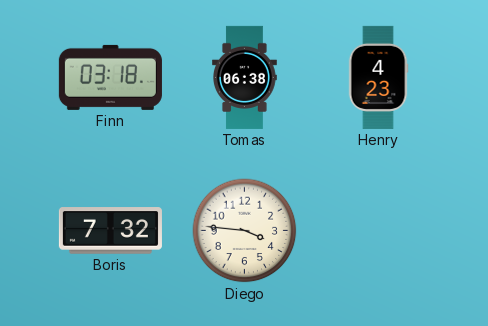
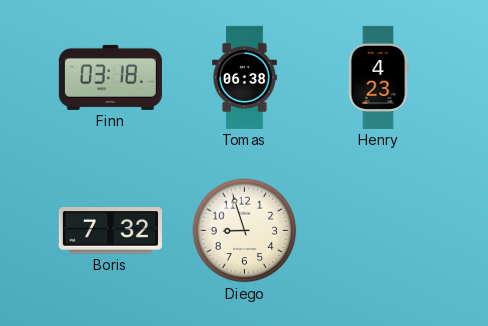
Diego: 3:46 -> 8:57 (245, 231)
